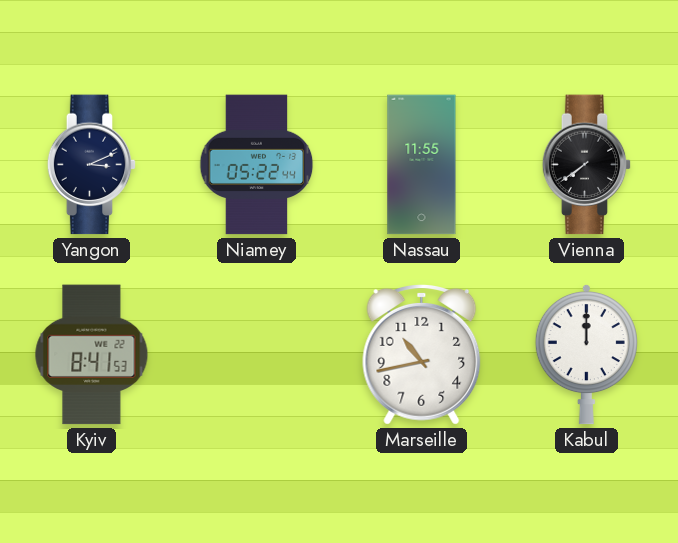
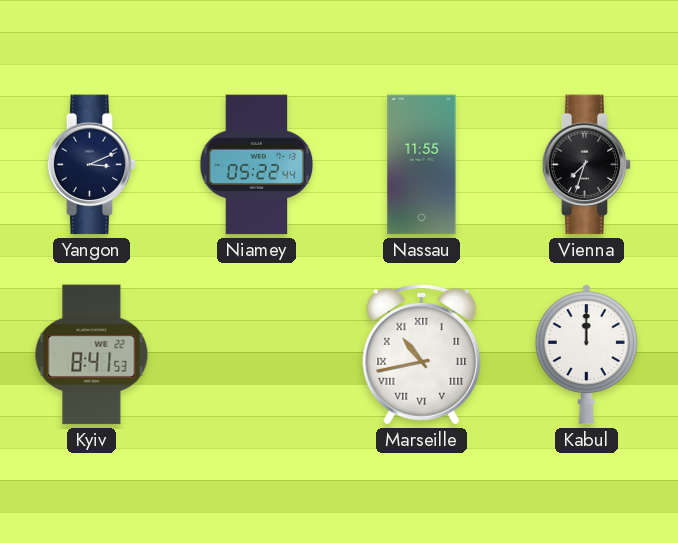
Vienna: 7:39 -> 7:33 (587, 165)
Marseille numerals: Arabic -> Roman (422, 355)
